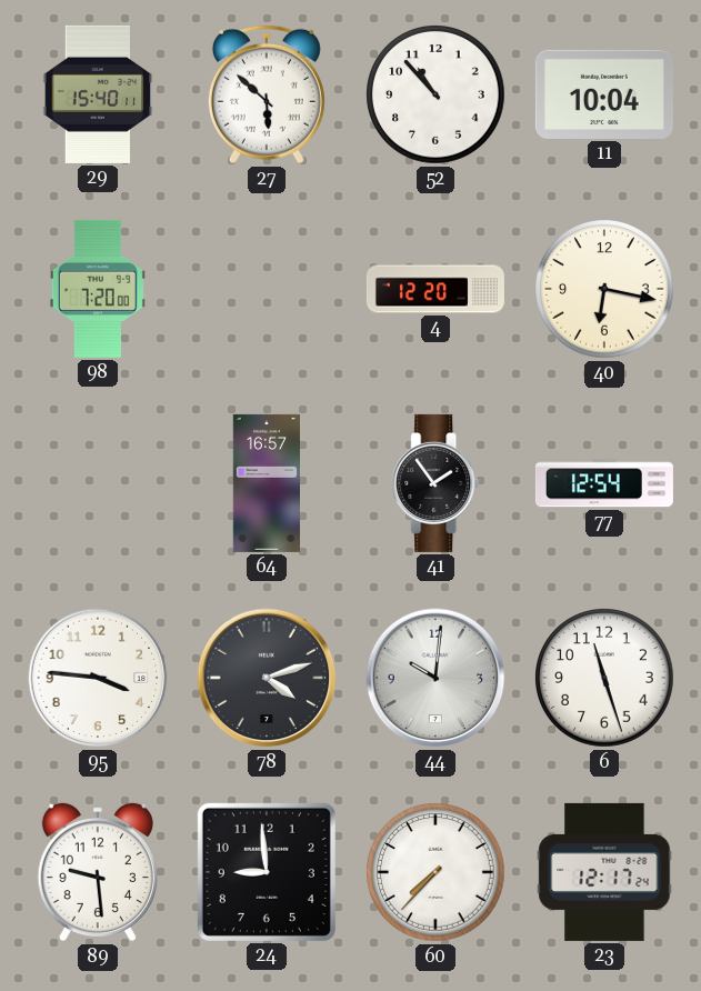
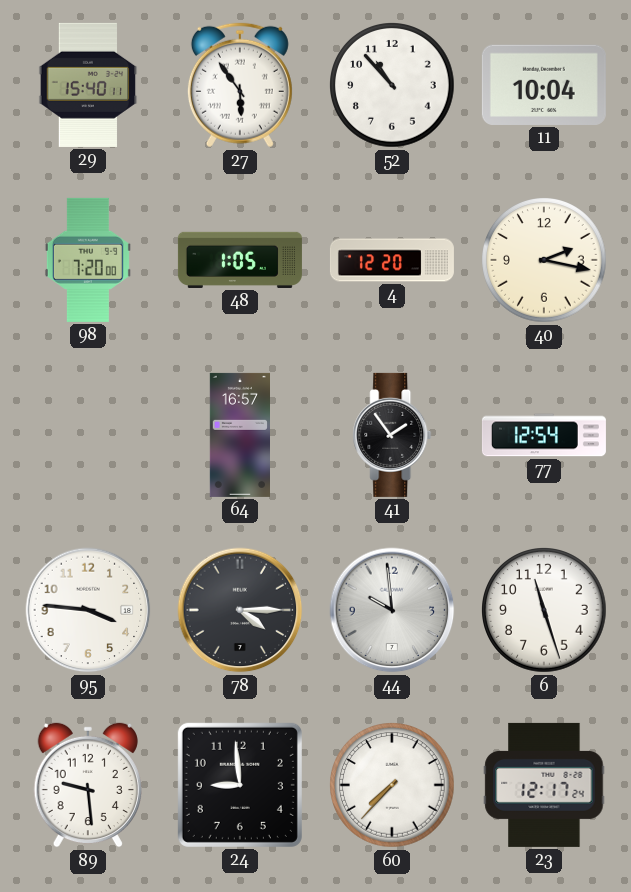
27: 5:52 -> 5:54 (240, 85)
48: none -> 1:05 (240, 260)
40: 6:17 -> 2:17 (544, 260)
78: 4:12 -> 4:15 (240, 610)
44: 10:01 -> 9:59 (392, 610)
